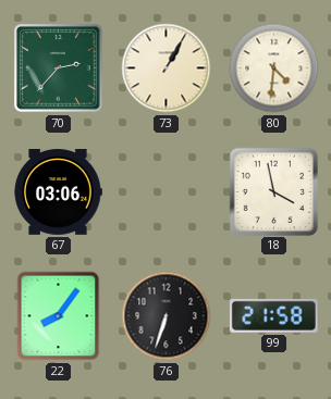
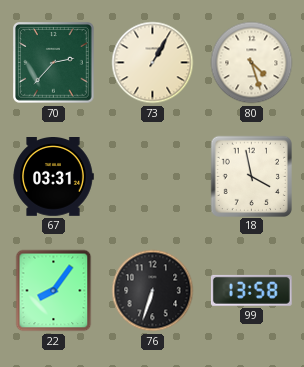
80: 4:31 -> 4:27 (252, 63)
67: 03:06 -> 03:31 (53, 177)
99: 21:58 -> 13:58 (251, 290)
